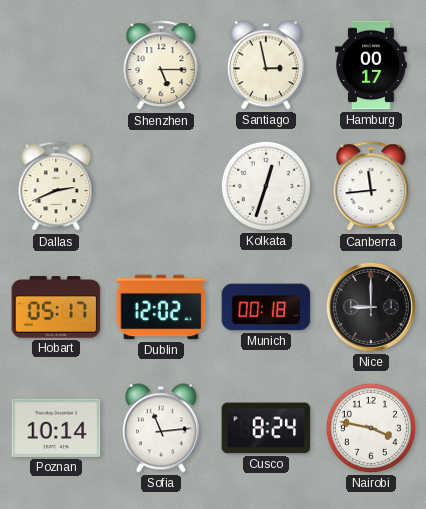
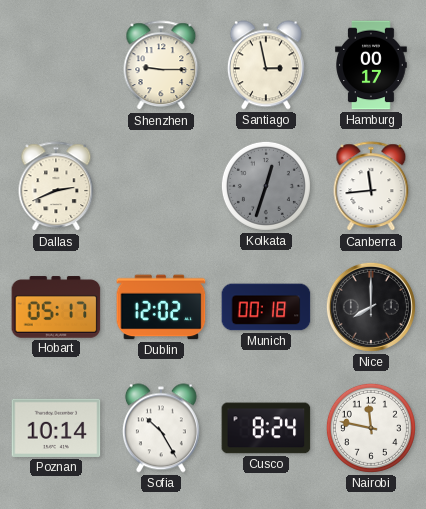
Shenzhen: 5:15 -> 9:15 (161, 66)
Kolkata dial: white -> grey (266, 186)
Nice: 9:00 -> 8:00 (371, 307)
Sofia: 11:14 -> 10:25 (161, 428)
Nairobi: 3:47 -> 11:47 (371, 428)
